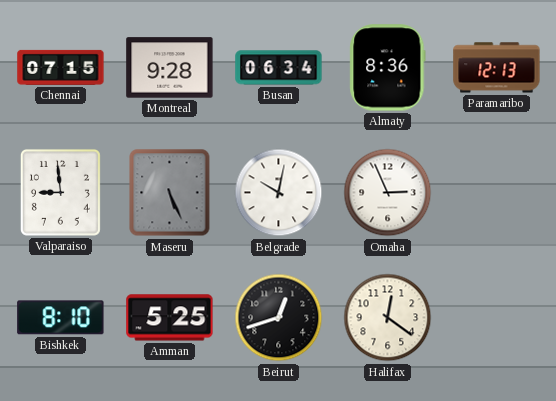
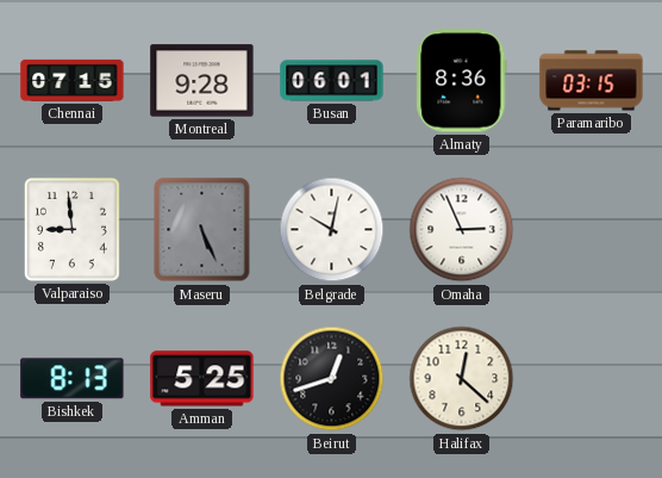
Busan: 06:34 -> 06:01 (332, 81)
Paramaribo: 12:13 -> 03:15 (592, 81)
Bishkek: 8:10 -> 8:13 (73, 379)
Halifax: 12:21 -> 12:22 (462, 379)
